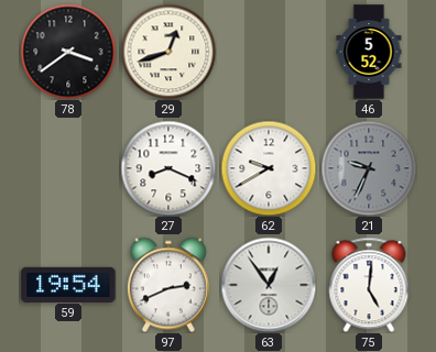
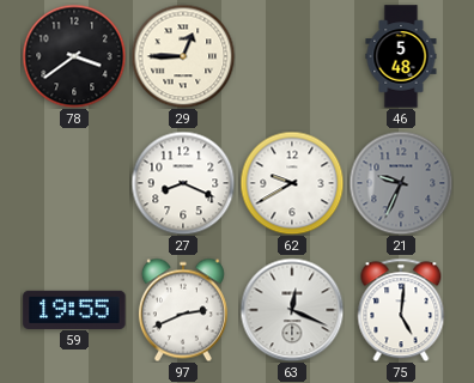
29: 12:42 -> 12:45 (183, 56)
46: 5:52 -> 5:48 (401, 56)
59: 19:54 -> 19:55 (74, 309)
63: 12:54 -> 12:19 (292, 310)
